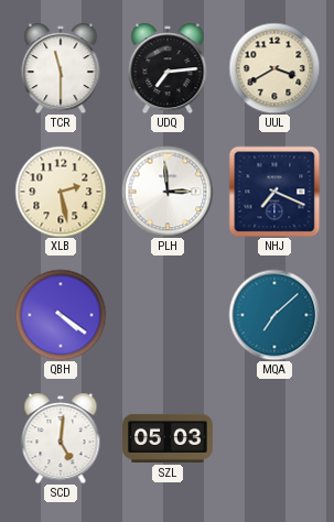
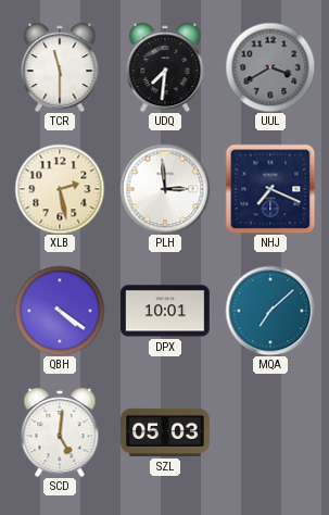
UDQ: 7:14 -> 7:31 (165, 67)
UUL dial: cream -> grey (270, 67)
DPX: none -> 10:01 (166, 311)
